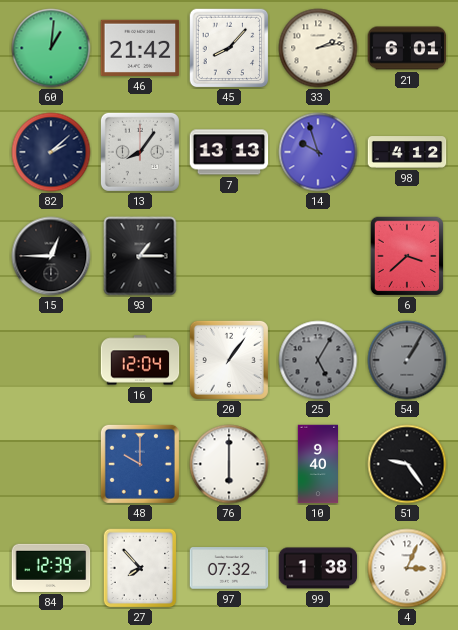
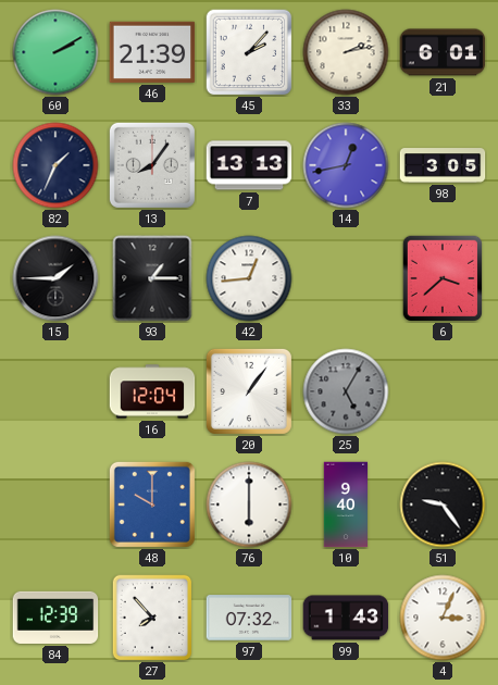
60: 1:01 -> 2:10 (55, 52)
46: 21:42 -> 21:39 (152, 52)
45: 8:07 -> 2:07 (249, 52)
82: 2:08 -> 1:34 (55, 165)
14: 9:57 -> 12:43 (346, 165)
98: 4:12 -> 3:05 (443, 165)
15: 12:45 -> 1:45 (55, 278)
42: none -> 12:44 (249, 278)
54: 1:05 -> none (407, 360)
99: 1:38 -> 1:43 (346, 618)
